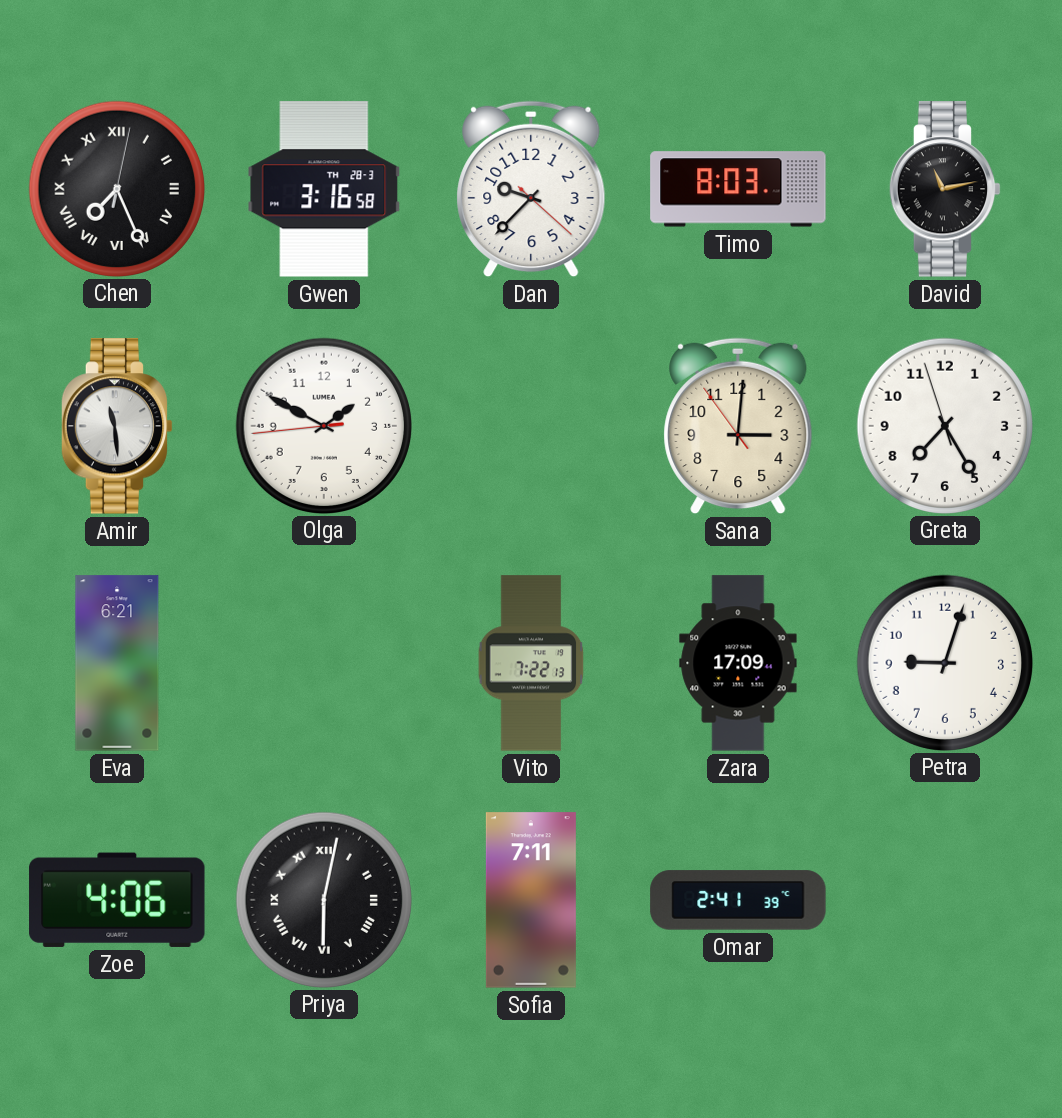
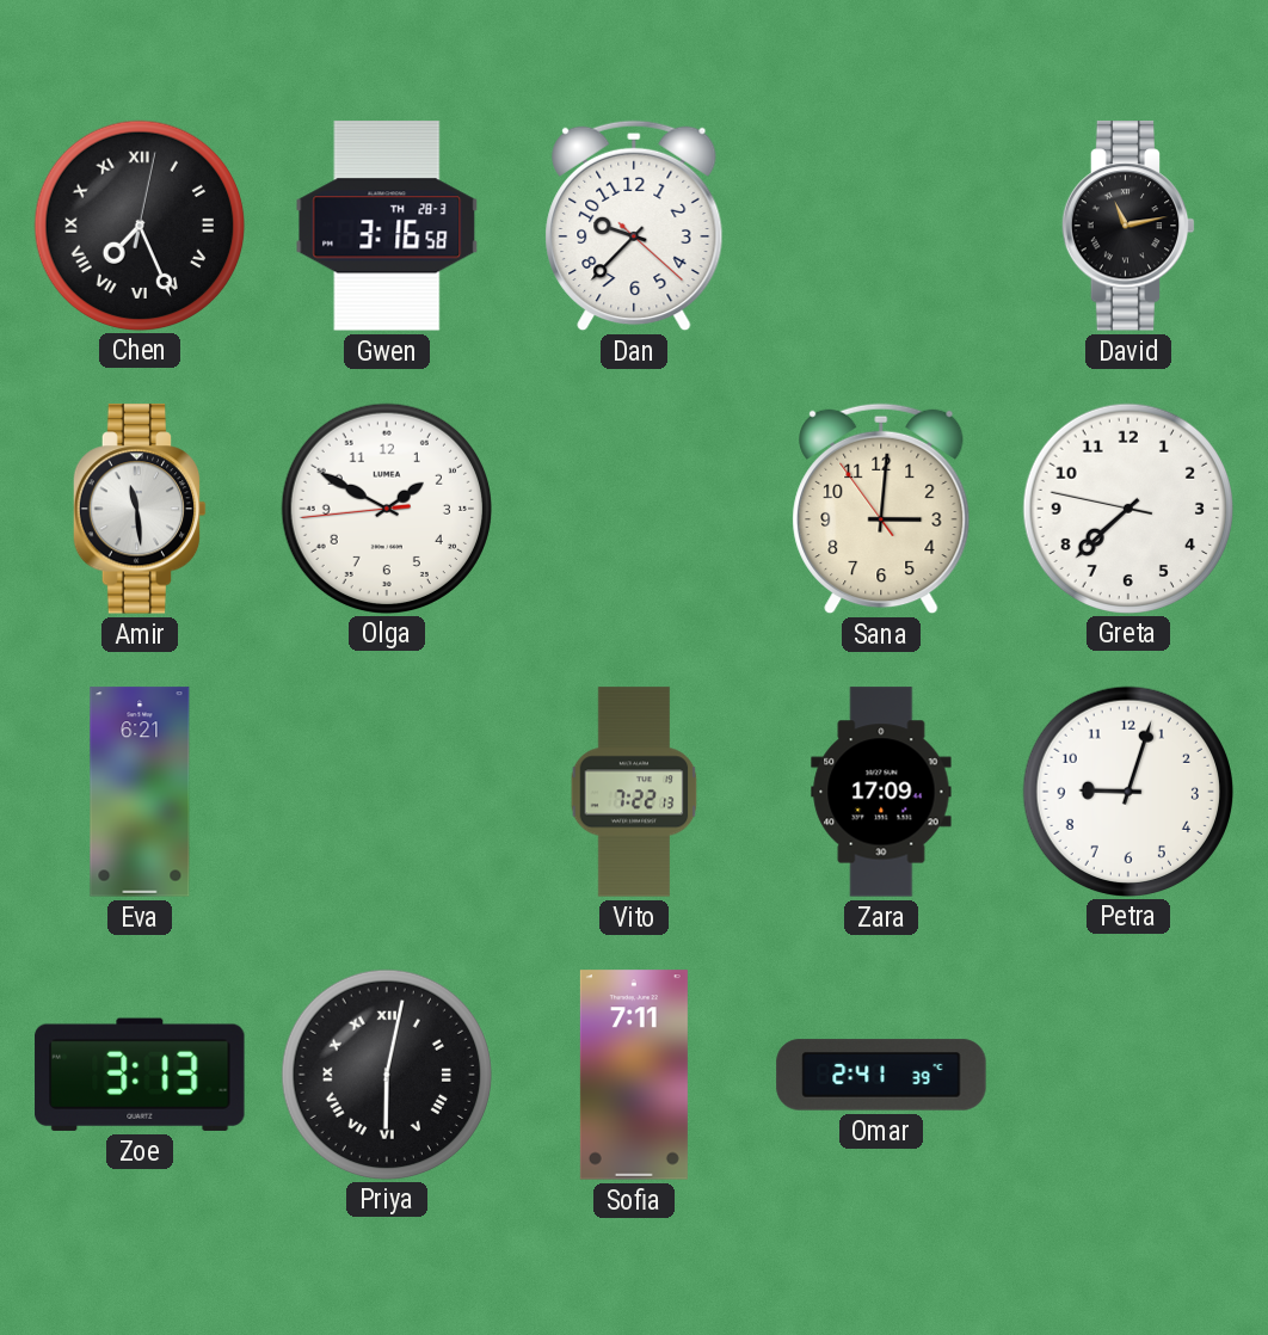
Timo: 8:03 -> none (738, 189)
Greta: 7:24 -> 7:37 (1127, 507)
Zoe: 4:06 -> 3:13 (140, 1075)
